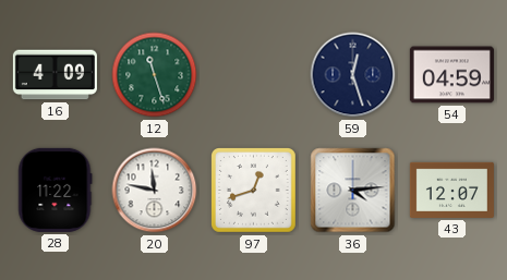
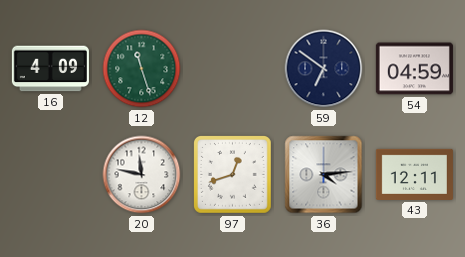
59: 12:27 -> 6:51 (324, 69)
28: 11:22 -> none (56, 190)
43: 12:07 -> 12:11 (414, 174)
